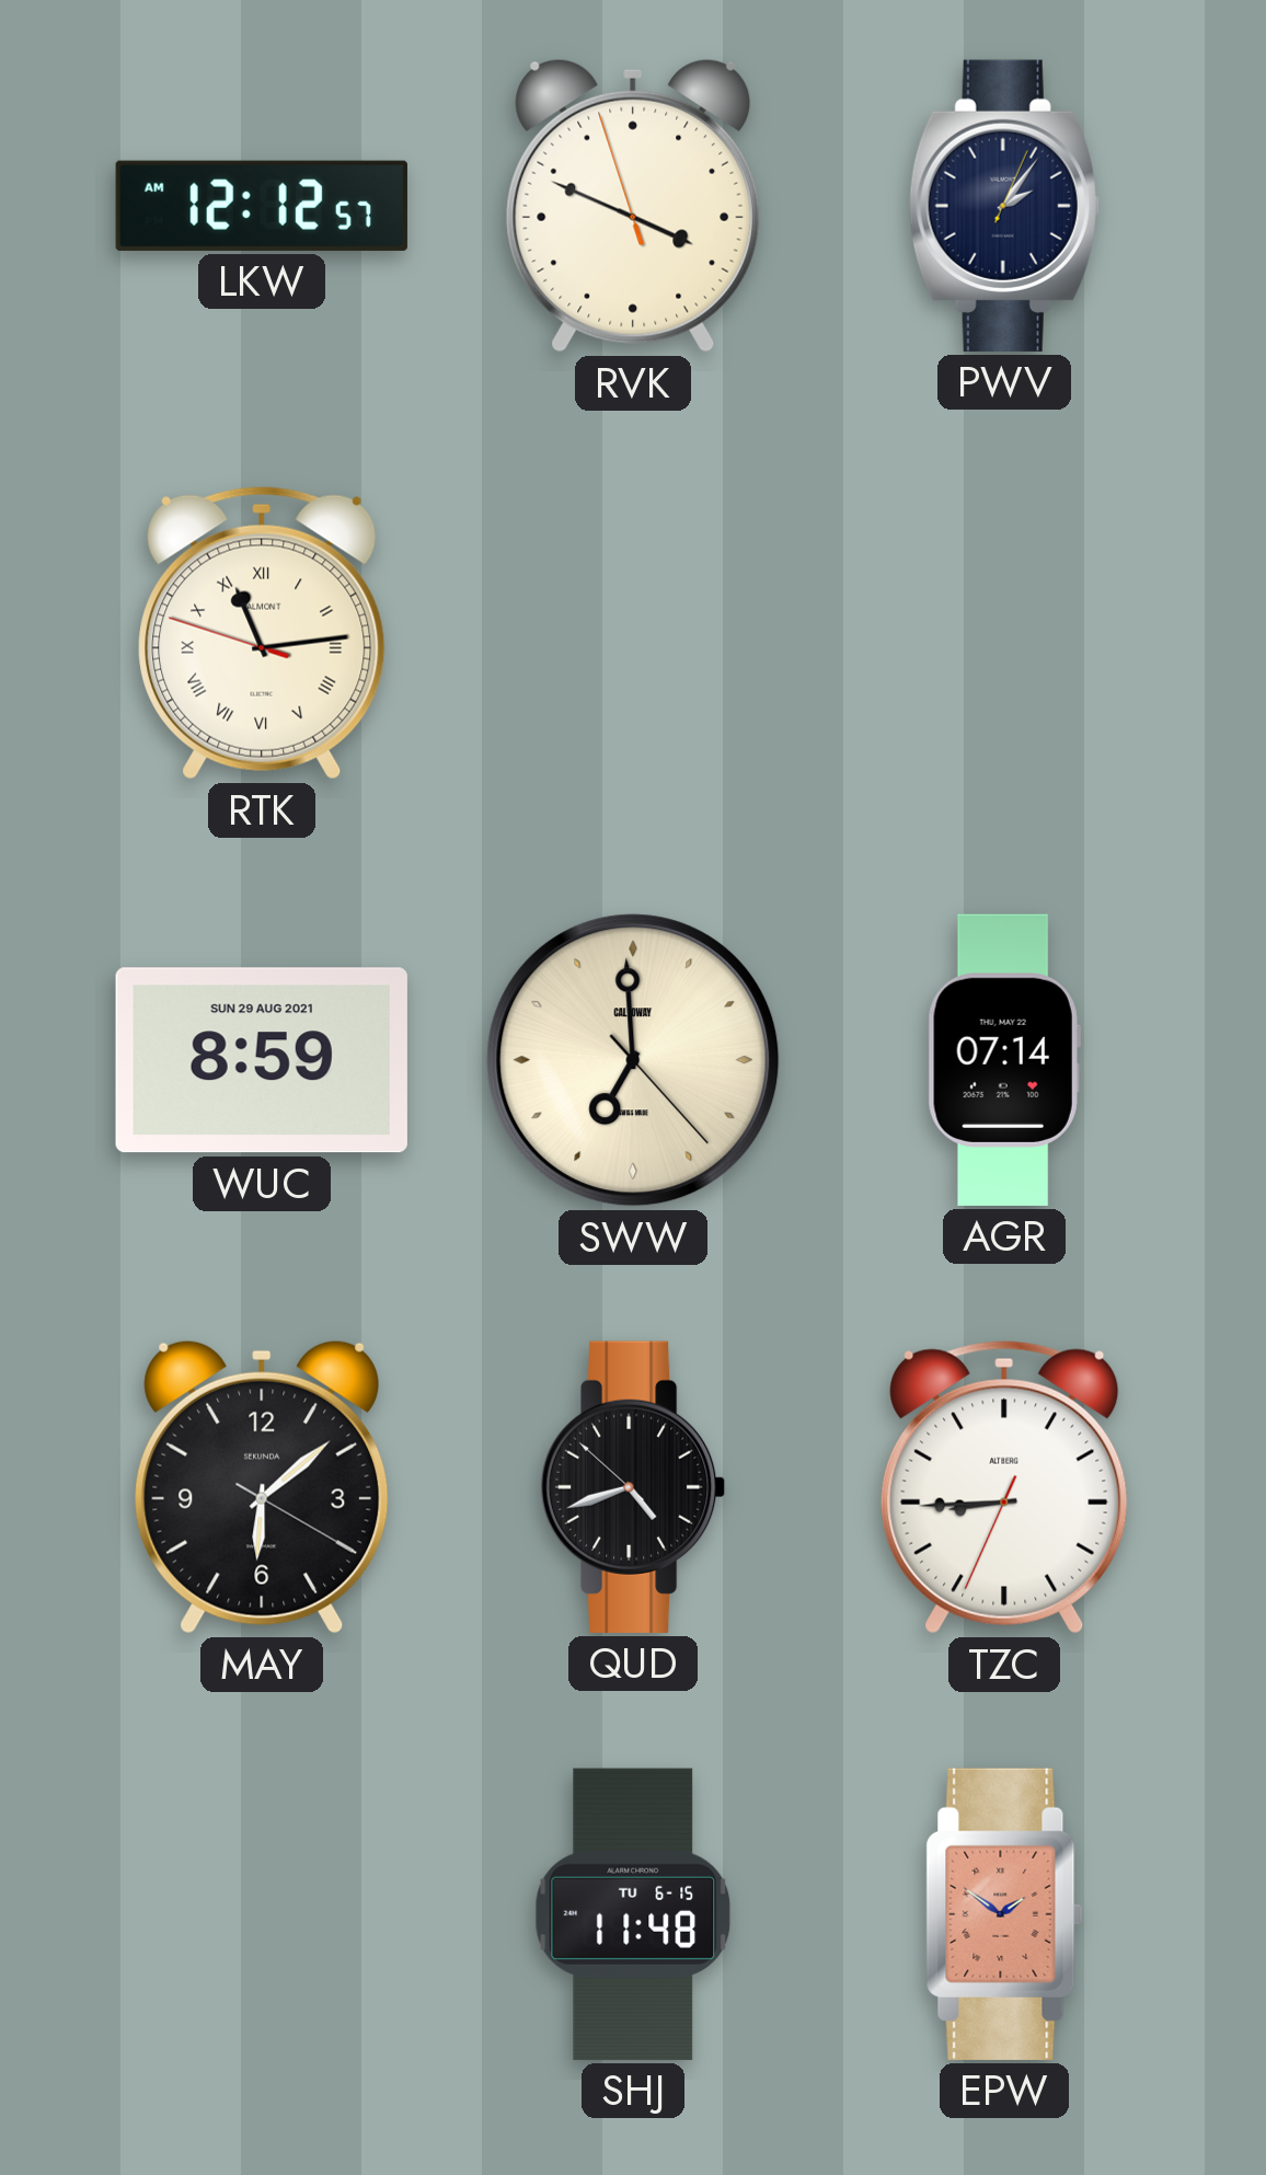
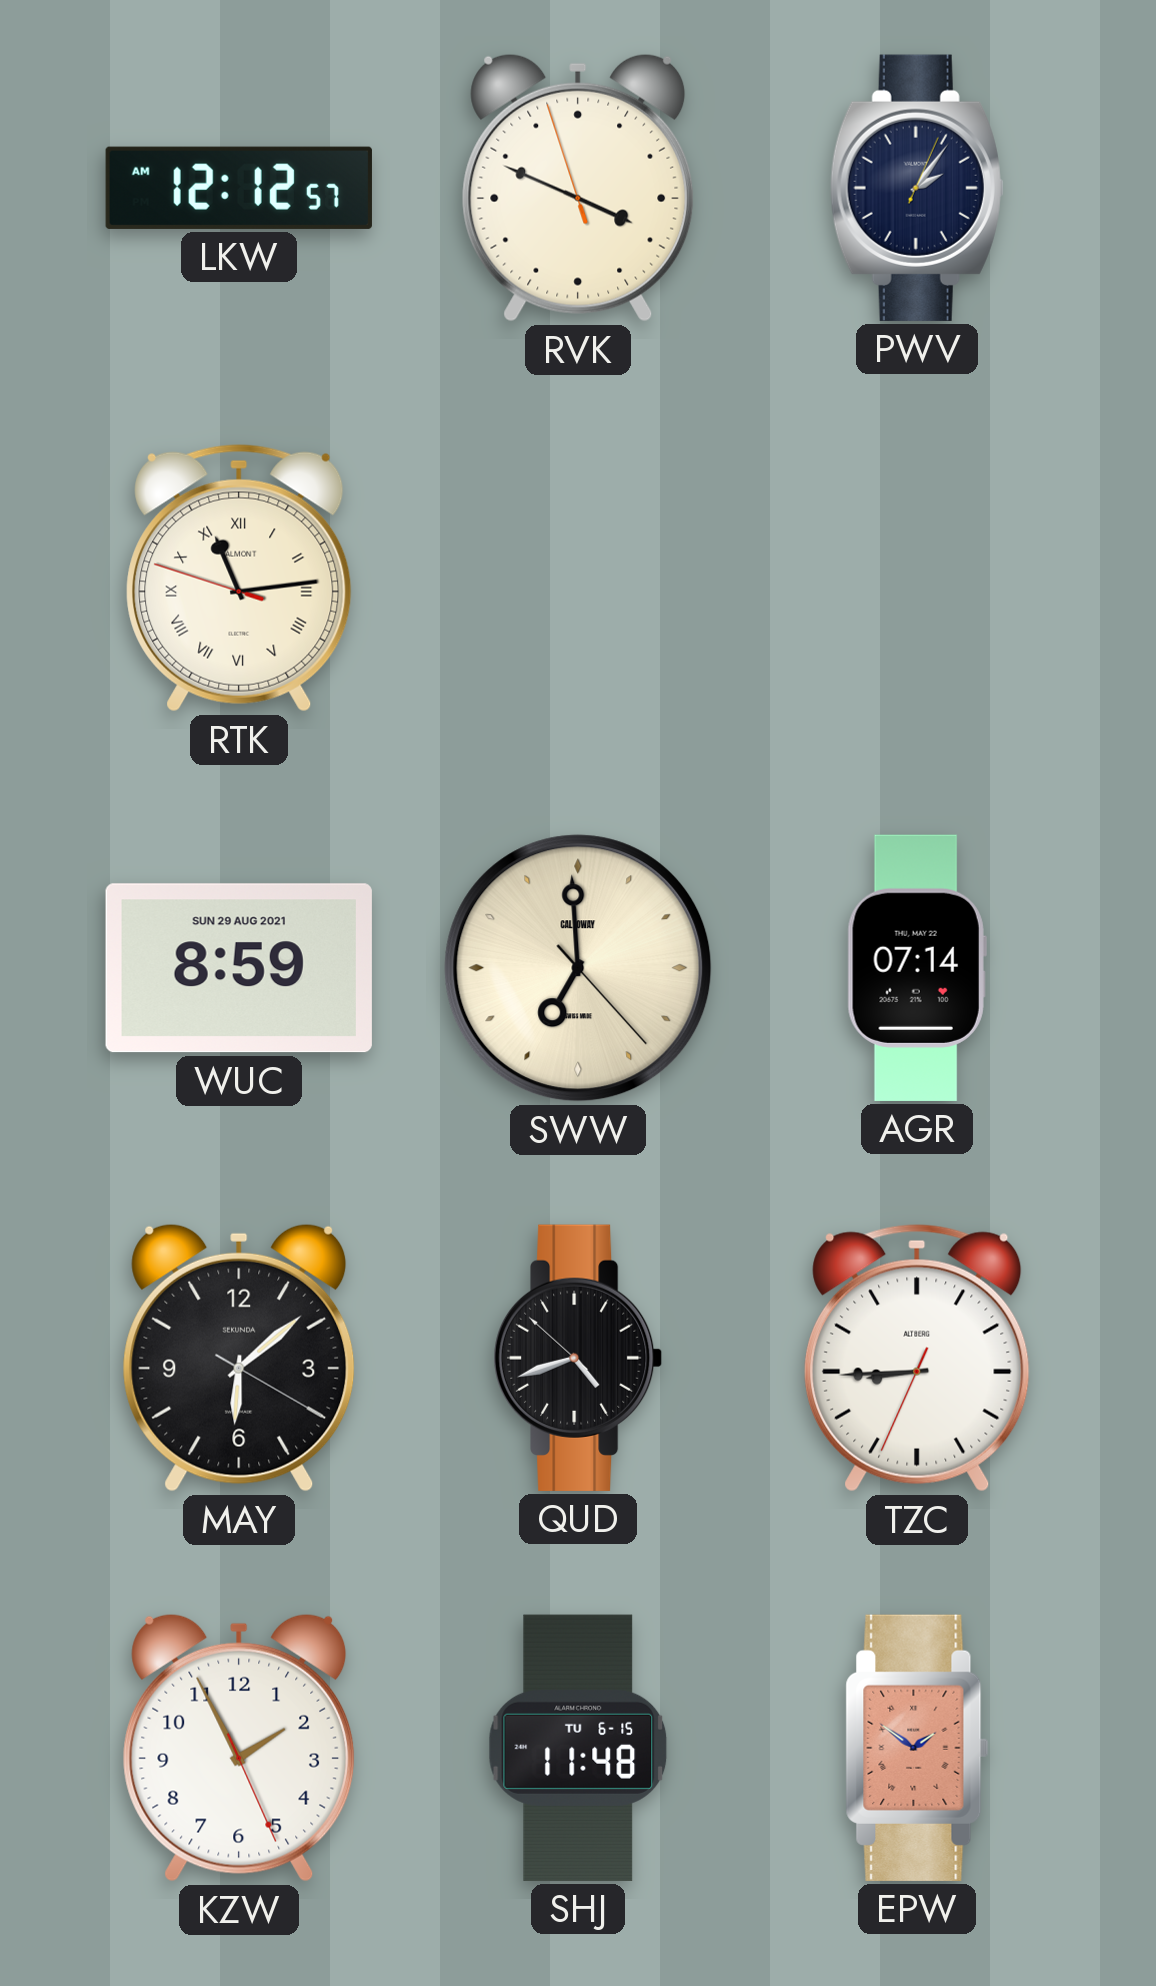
KZW: none -> 1:55 (239, 1748)
